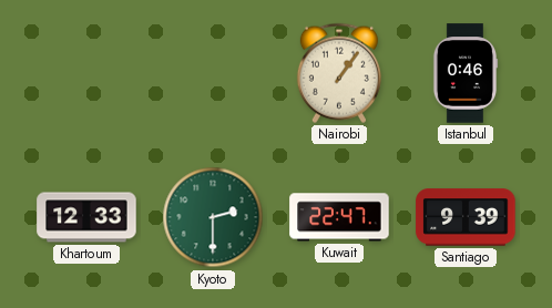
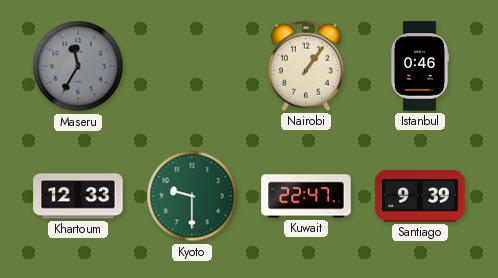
Maseru: none -> 11:35 (78, 66)
Kyoto: 2:30 -> 9:30 (192, 196)
